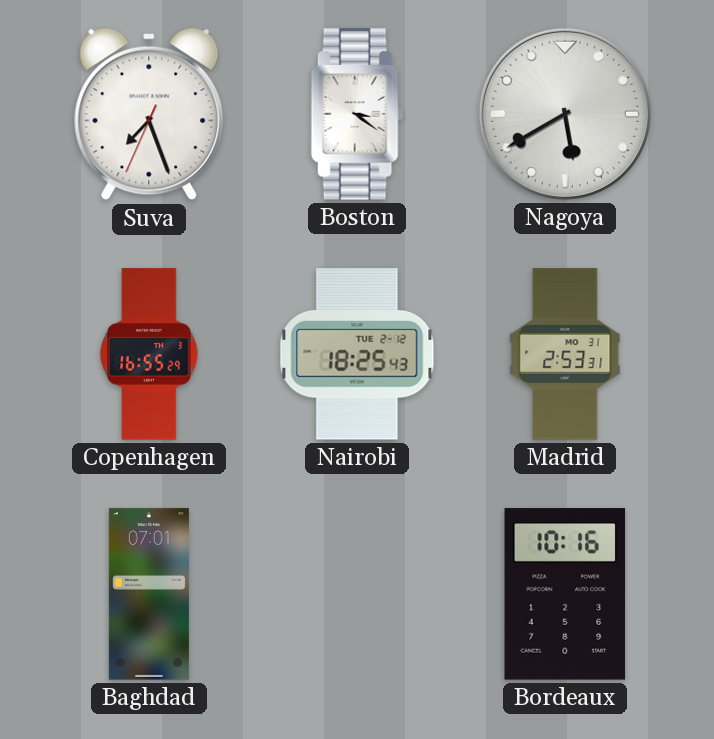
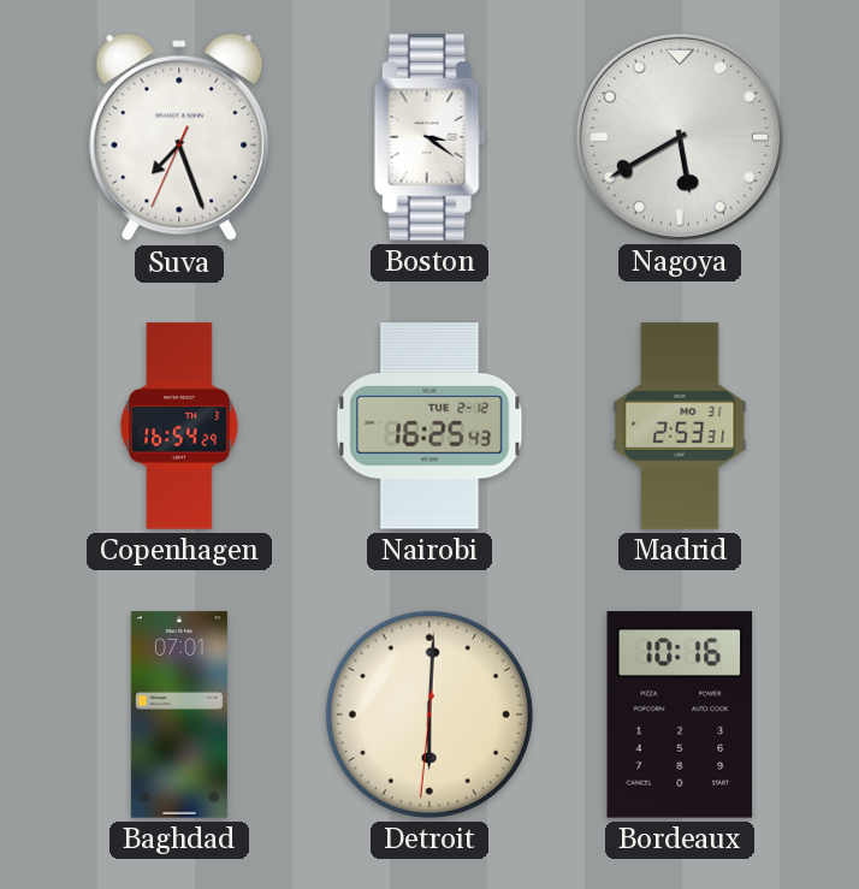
Copenhagen: 16:55 -> 16:54 (179, 426)
Nairobi: 18:25 -> 16:25 (429, 426)
Detroit: none -> 6:00 (429, 715)
